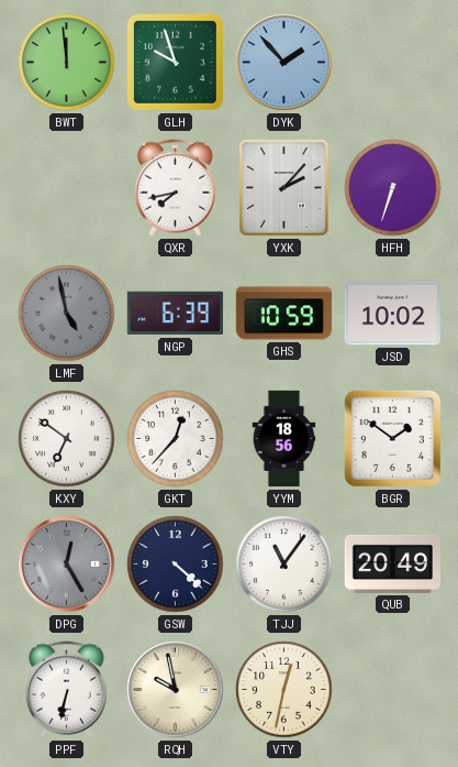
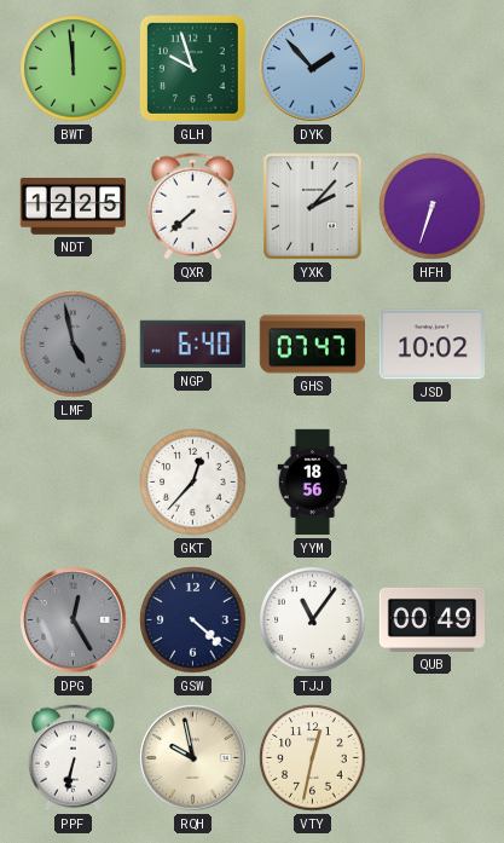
NDT: none -> 12:25 (73, 207)
QXR: 7:43 -> 7:38 (192, 207)
NGP: 6:39 -> 6:40 (192, 345)
GHS: 10:59 -> 07:47 (312, 345)
KXY: 6:51 -> none (67, 439)
BGR: 1:51 -> none (392, 438)
QUB: 20:49 -> 00:49 (433, 619)
